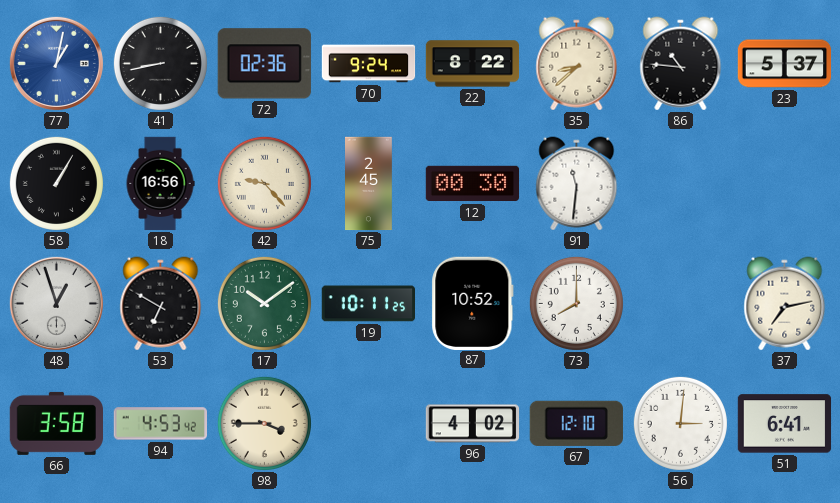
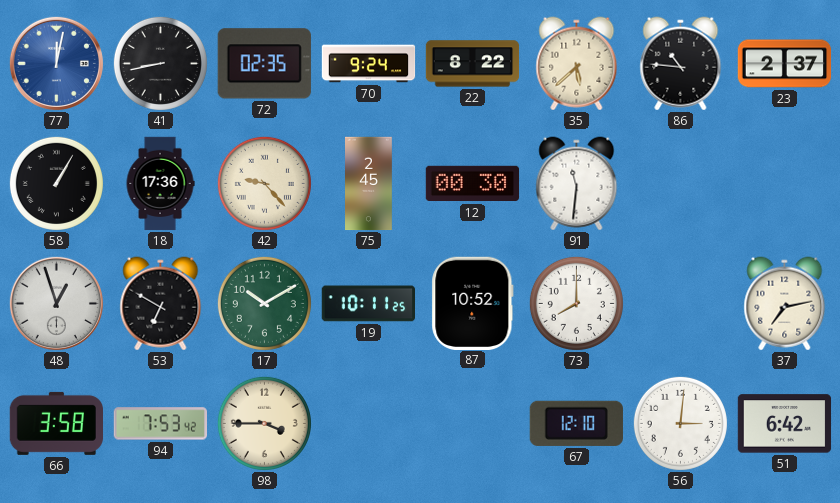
77: 1:02 -> 12:02 (56, 63)
72: 02:36 -> 02:35 (264, 64)
35: 8:38 -> 5:38 (577, 64)
23: 5:37 -> 2:37 (785, 64)
18: 16:56 -> 17:36 (160, 184)
17: 10:09 -> 10:10 (264, 303)
94: 4:53 -> 7:53 (160, 424)
96: 4:02 -> none (473, 424)
51: 6:41 -> 6:42 (785, 424)
